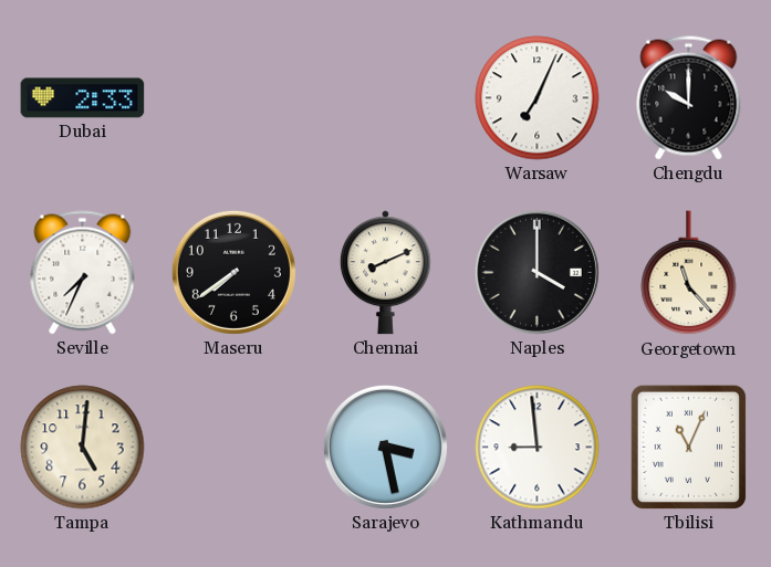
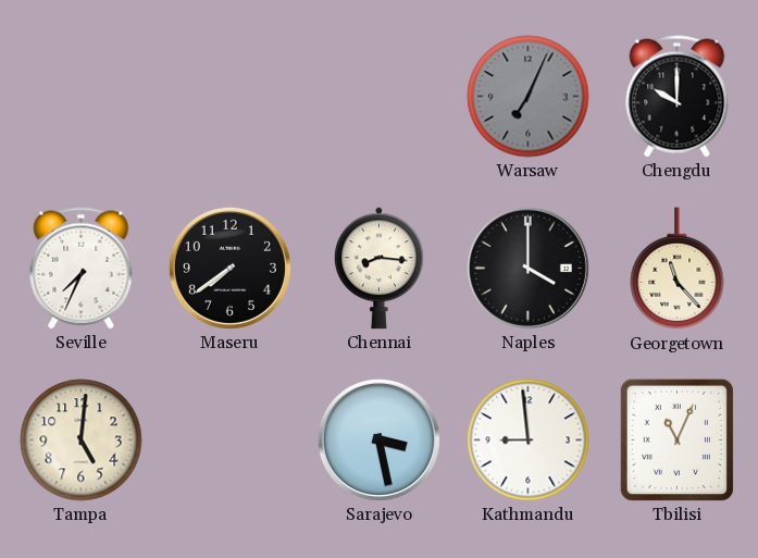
Dubai: 2:33 -> none (83, 98)
Warsaw dial: white -> grey (529, 97)
Chennai: 8:11 -> 8:16 (378, 269)
